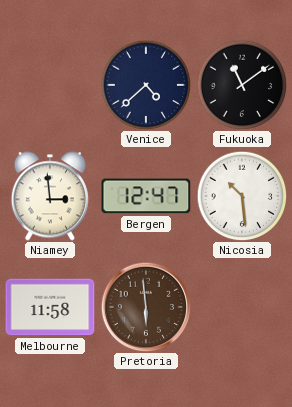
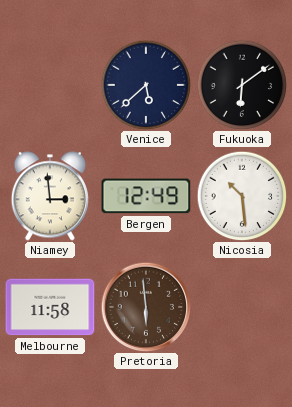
Venice: 4:38 -> 5:38 (146, 85)
Fukuoka: 11:09 -> 6:09 (242, 85)
Bergen: 12:47 -> 12:49 (146, 196)
